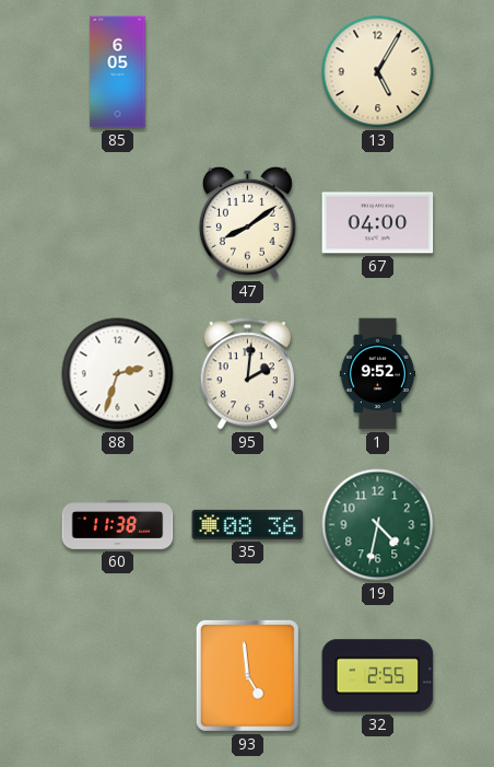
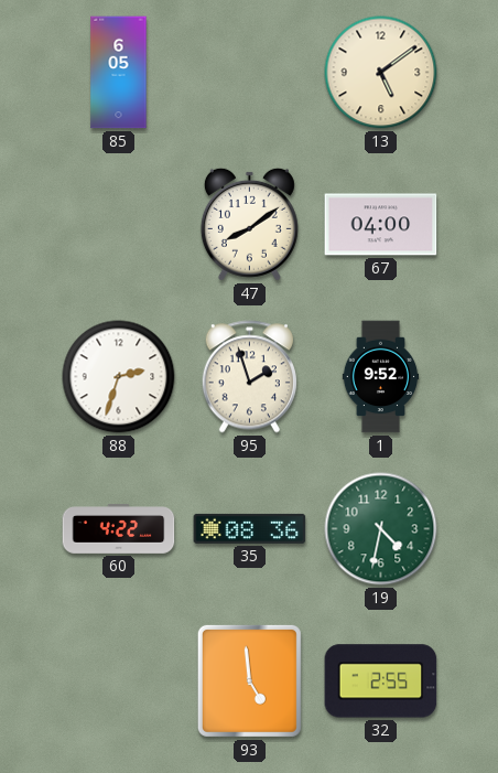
13: 5:05 -> 5:09 (381, 73)
95: 2:01 -> 1:57 (249, 377)
60: 11:38 -> 4:22 (119, 529)
